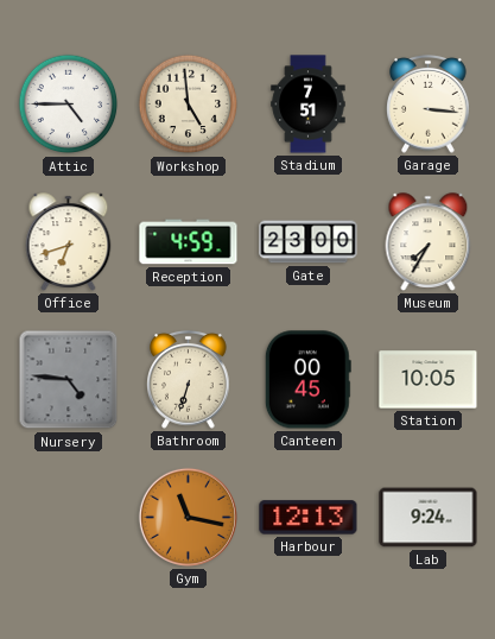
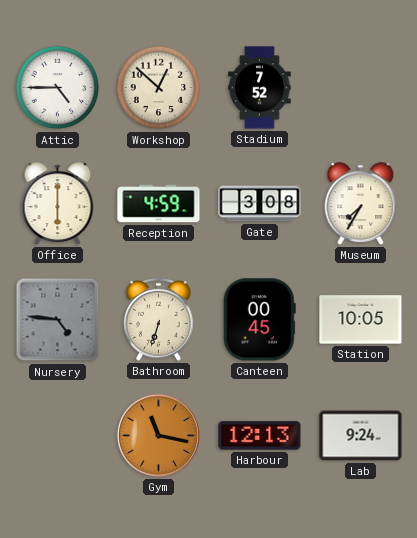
Workshop: 4:59 -> 12:52 (159, 88)
Stadium: 7:51 -> 7:52 (260, 88)
Garage: 3:16 -> none (429, 105)
Office: 6:42 -> 6:00 (58, 204)
Gate: 23:00 -> 3:08 (260, 204)
